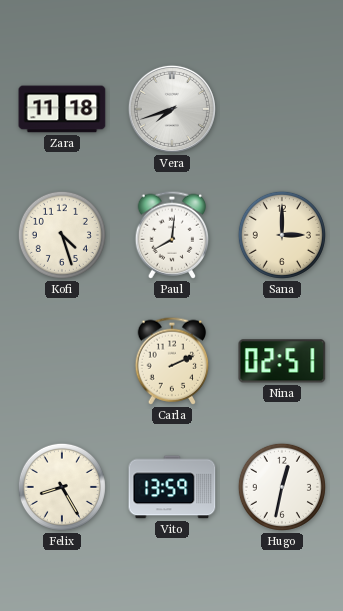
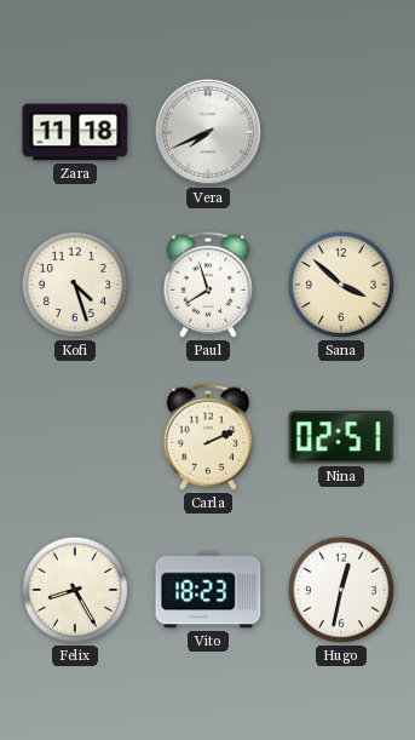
Vera: 7:42 -> 7:41 (208, 132)
Paul: 8:01 -> 7:57 (208, 285)
Sana: 3:00 -> 3:52 (341, 285)
Vito: 13:59 -> 18:23 (208, 590)
